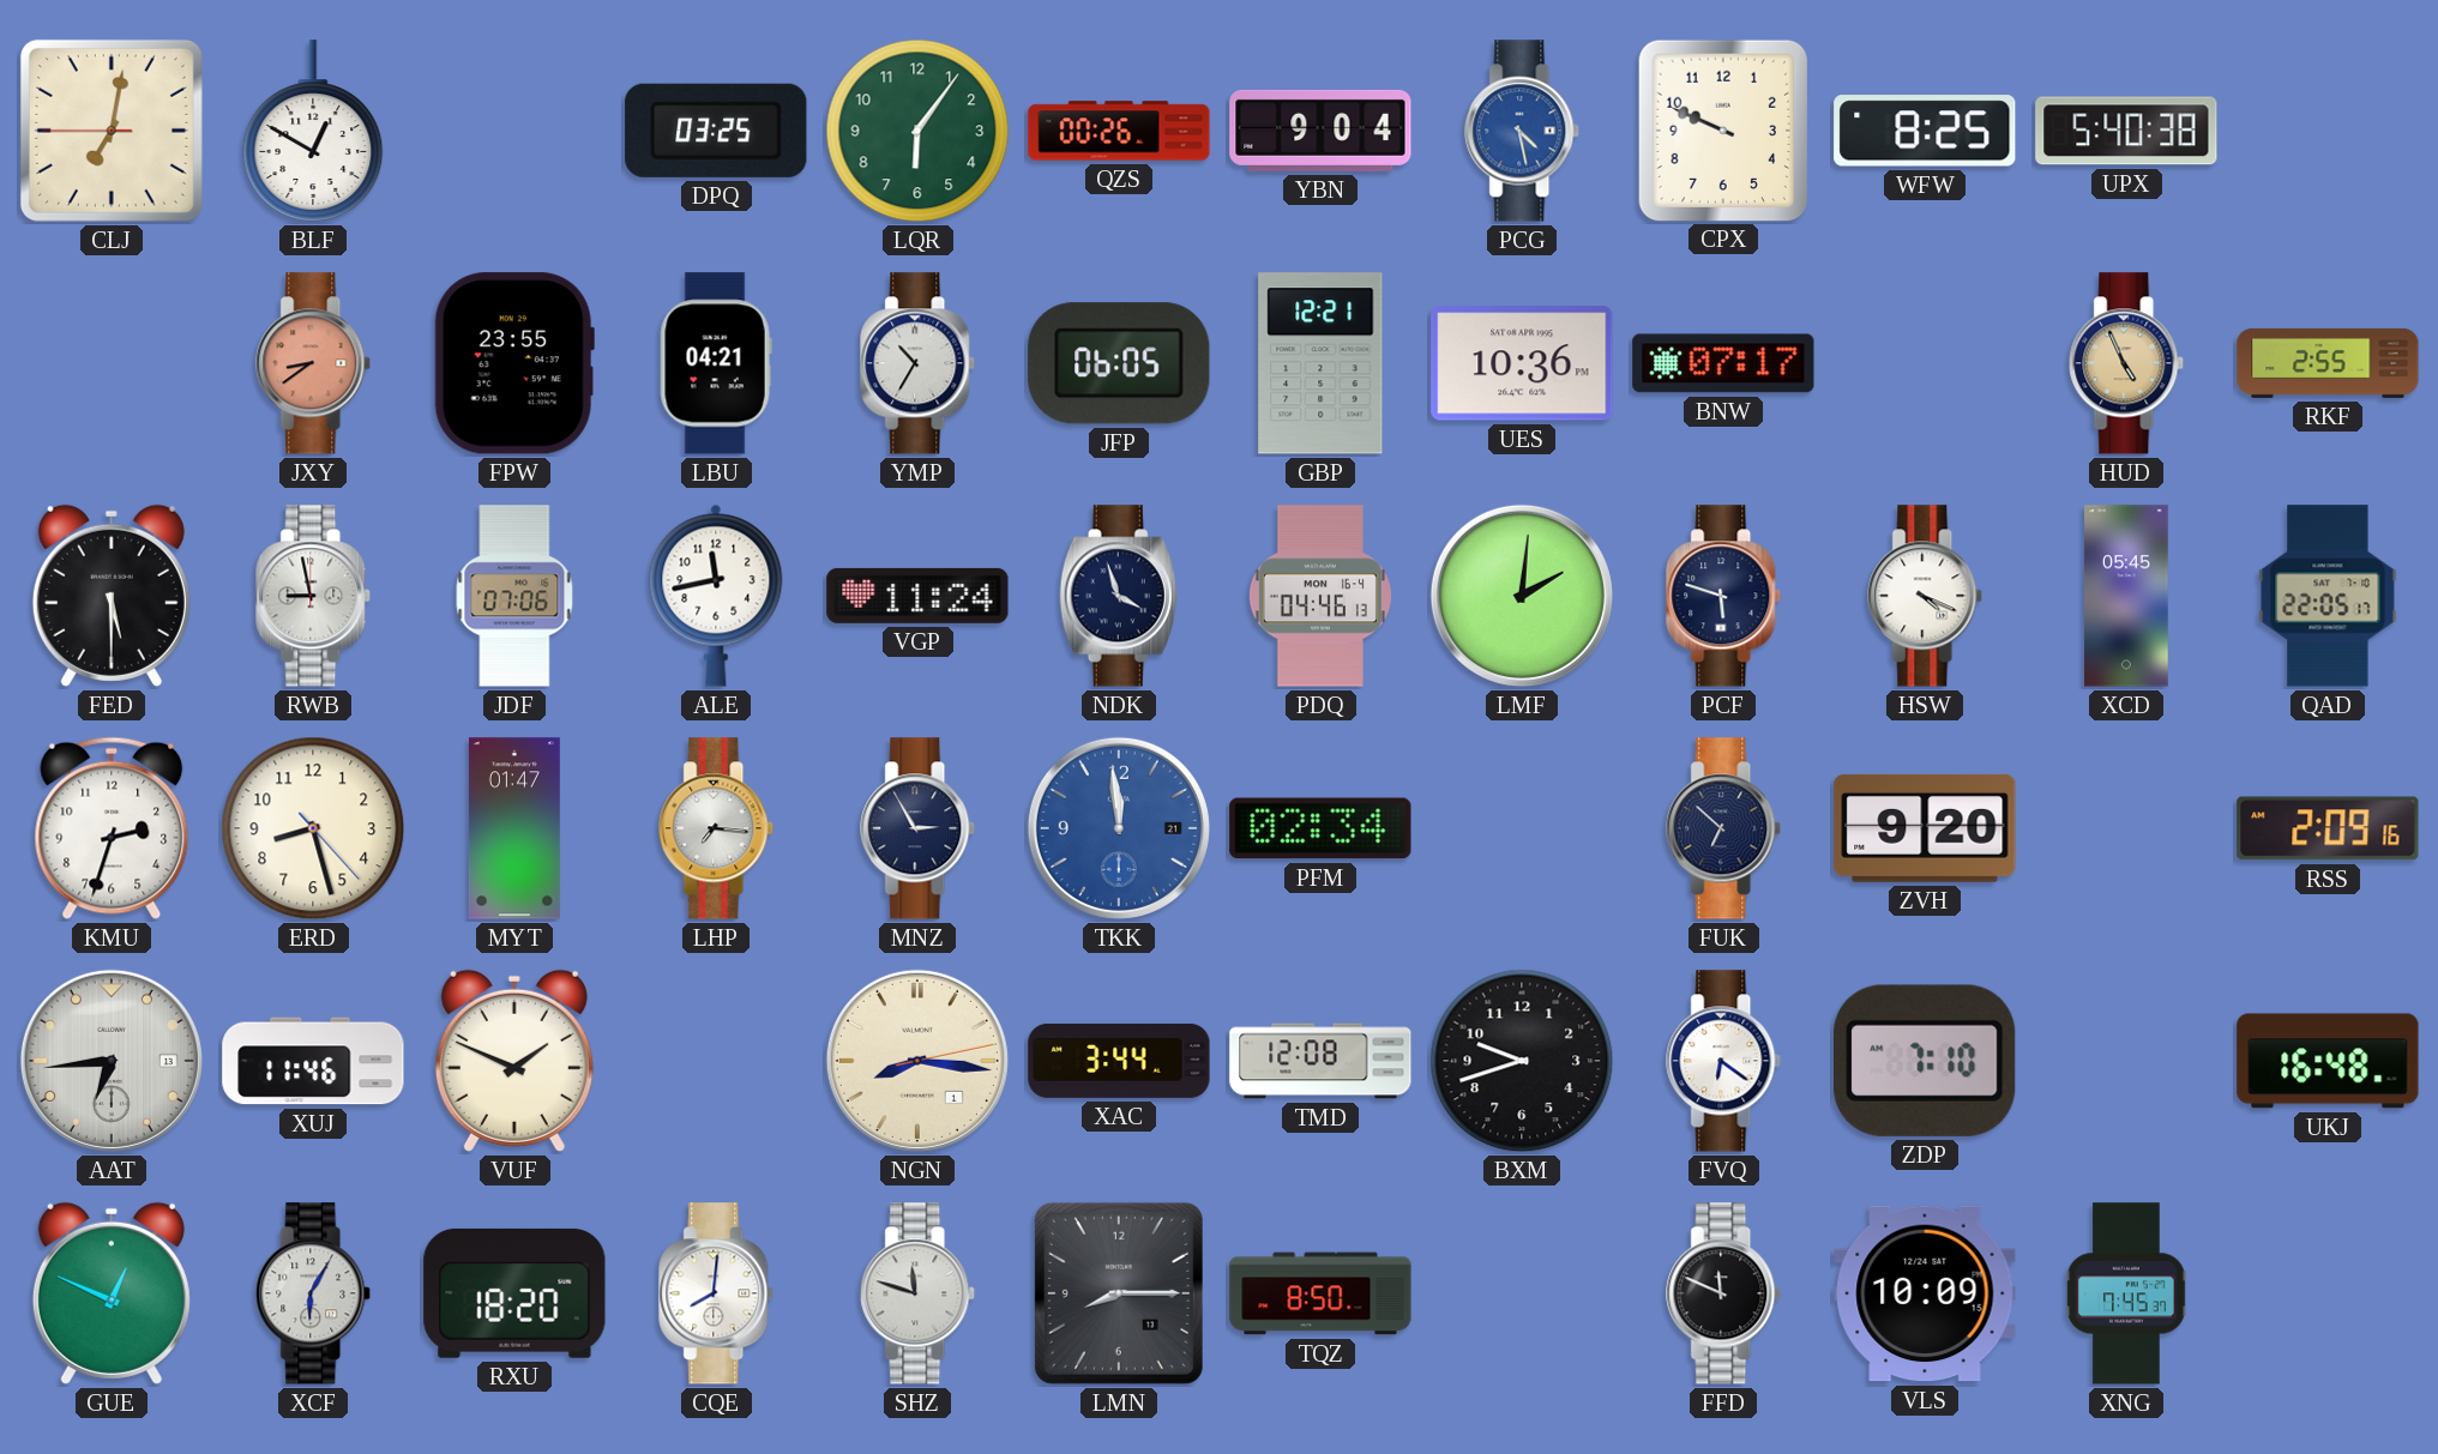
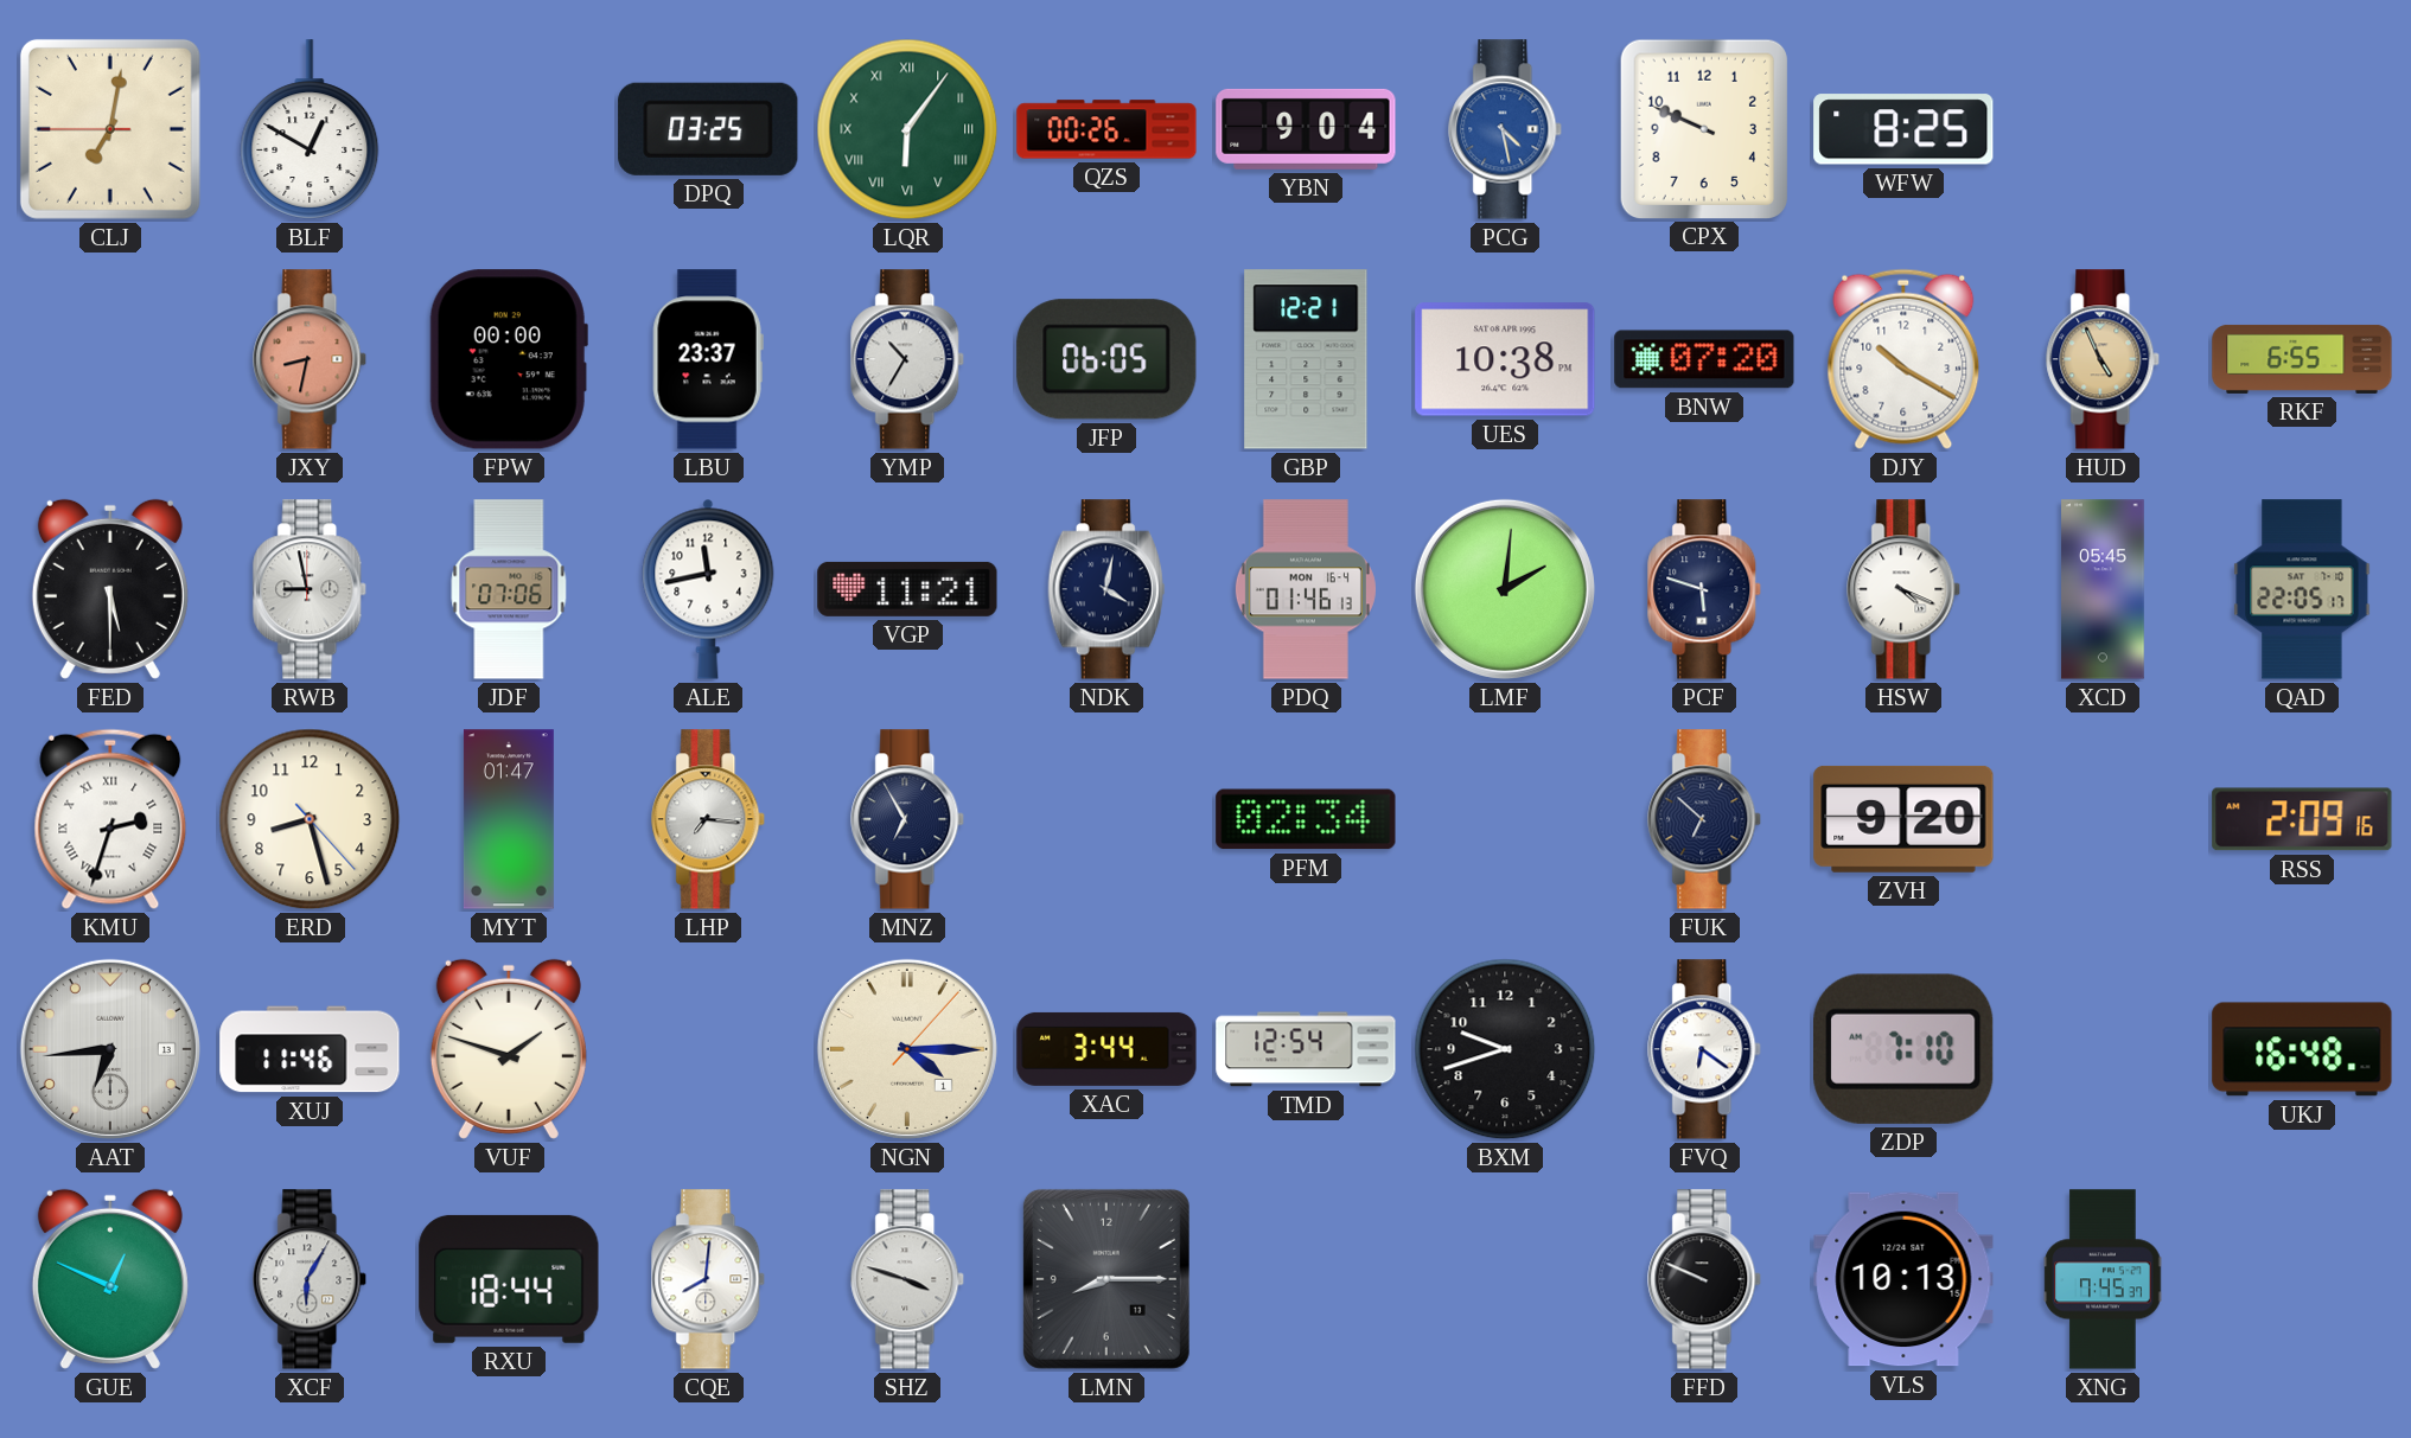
LQR numerals: Arabic -> Roman (907, 129)
UPX: 5:40 -> none (2126, 131)
JXY: 8:39 -> 8:32 (311, 359)
FPW: 23:55 -> 00:00 (509, 359)
LBU: 04:21 -> 23:37 (708, 359)
UES: 10:36 -> 10:38 (1505, 359)
BNW: 07:17 -> 07:20 (1704, 359)
DJY: none -> 10:20 (1903, 359)
RKF: 2:55 -> 6:55 (2302, 359)
VGP: 11:24 -> 11:21 (907, 589)
NDK: 3:57 -> 4:02 (1106, 589)
PDQ: 04:46 -> 01:46 (1306, 589)
KMU numerals: Arabic -> Roman (110, 819)
MNZ: 2:55 -> 6:55 (908, 819)
TKK: 11:59 -> none (1119, 828)
VUF: 1:49 -> 1:48 (509, 1049)
NGN: 8:16 -> 4:15 (907, 1049)
TMD: 12:08 -> 12:54 (1306, 1049)
RXU: 18:20 -> 18:44 (509, 1279)
SHZ: 11:48 -> 3:48 (908, 1279)
TQZ: 8:50 -> none (1320, 1293)
FFD: 11:49 -> 9:49 (1705, 1279)
VLS: 10:09 -> 10:13 (1903, 1279)
